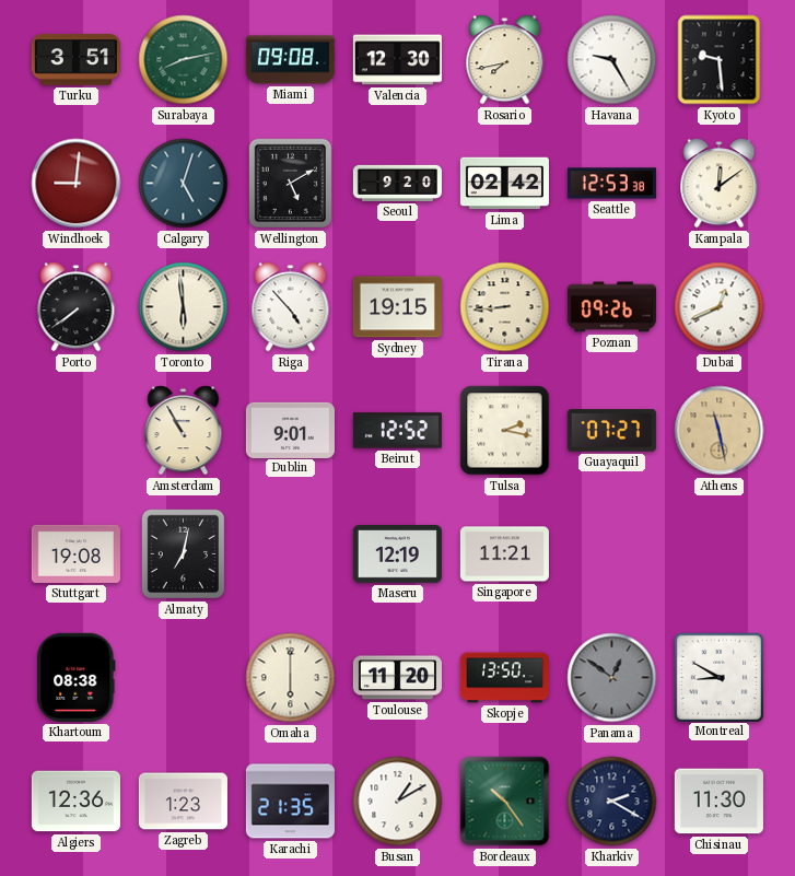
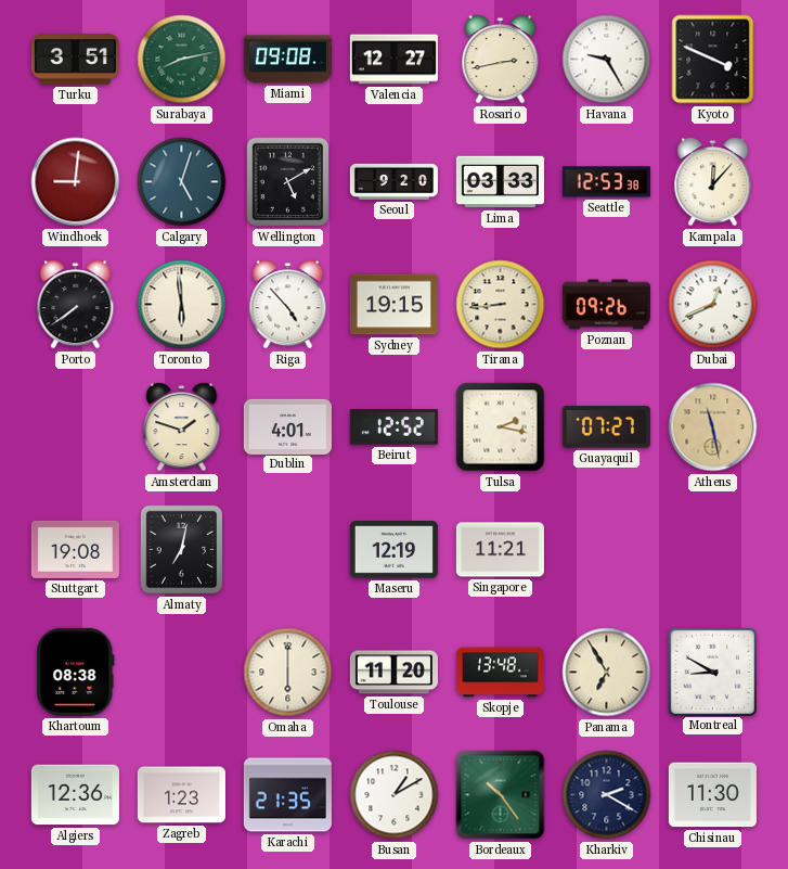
Valencia: 12:30 -> 12:27 (393, 60)
Rosario: 7:43 -> 2:43 (501, 60)
Kyoto: 9:29 -> 3:49 (713, 60)
Lima: 02:42 -> 03:33 (500, 182)
Kampala: 12:09 -> 12:07 (713, 182)
Amsterdam: 10:55 -> 1:48 (182, 427)
Dublin: 9:01 -> 4:01 (287, 426)
Skopje: 13:50 -> 13:48 (500, 673)
Panama: 12:51 -> 6:55 (607, 673)
Panama dial: grey -> cream (607, 673)
